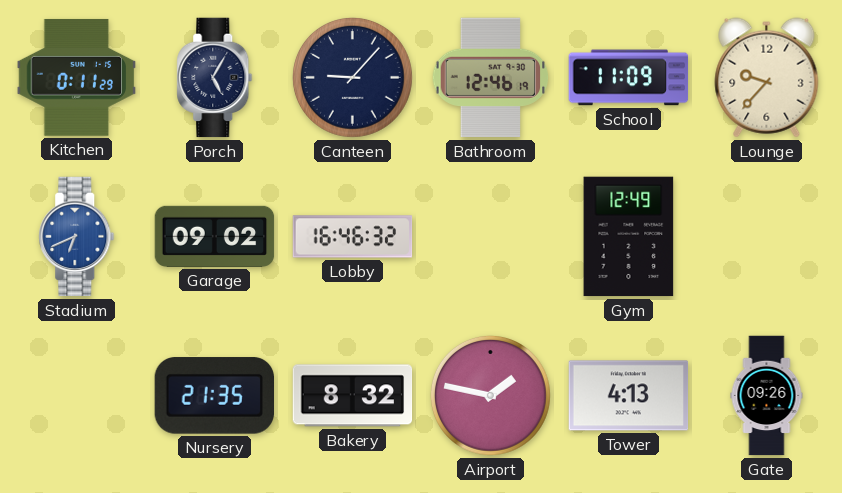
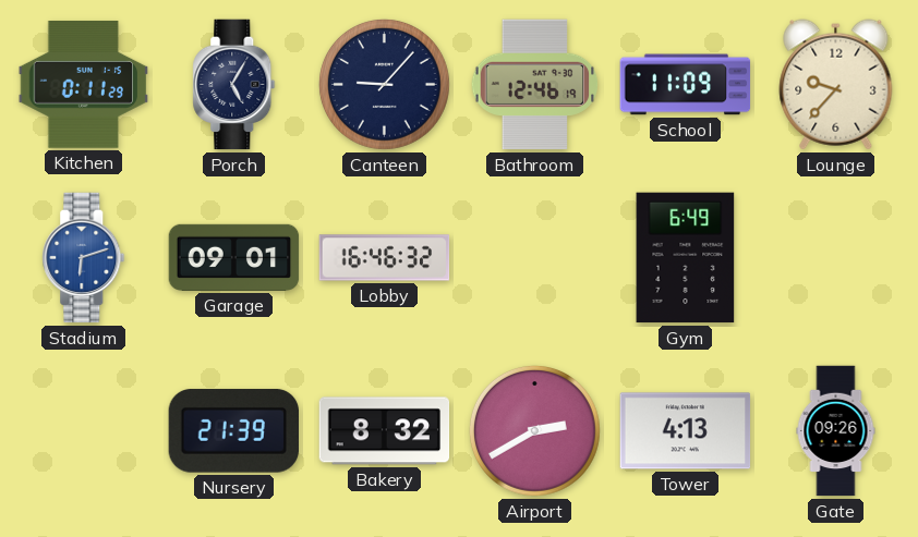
Stadium: 6:41 -> 6:12 (84, 258)
Garage: 09:02 -> 09:01 (234, 257)
Gym: 12:49 -> 6:49 (686, 258)
Nursery: 21:35 -> 21:39 (233, 431)
Airport: 1:47 -> 2:40 (534, 430)
